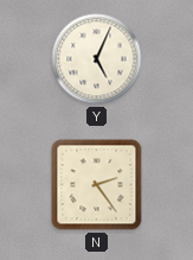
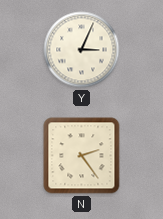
Y: 5:04 -> 3:04 (82, 50)
